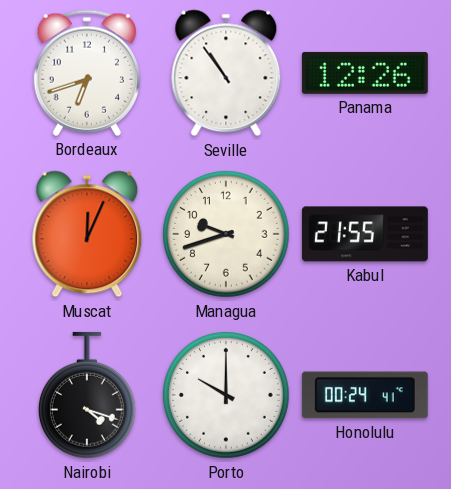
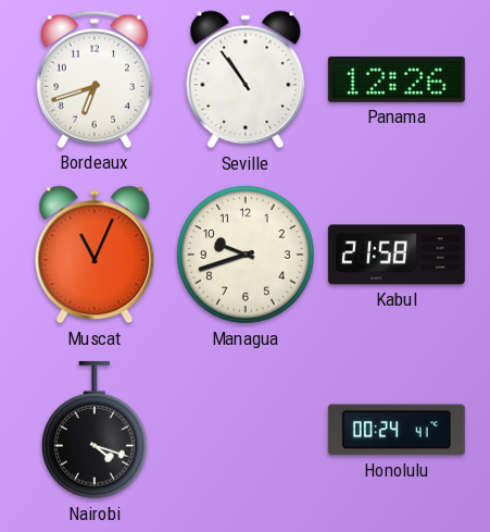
Muscat: 12:04 -> 11:04 (95, 255)
Kabul: 21:55 -> 21:58 (397, 255)
Porto: 10:00 -> none (227, 396)
